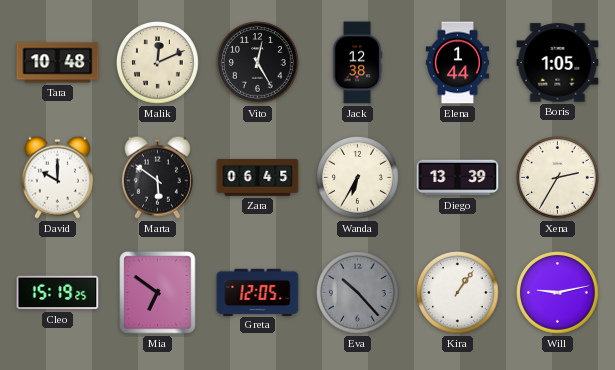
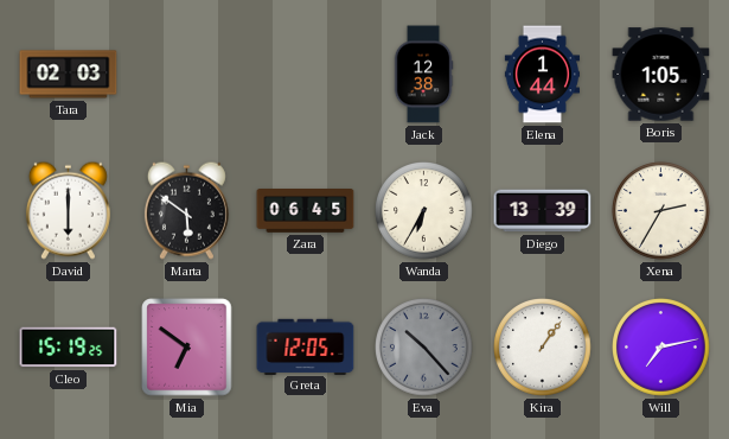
Tara: 10:48 -> 02:03 (69, 75)
Malik: 12:11 -> none (158, 63)
Vito: 12:25 -> none (258, 63)
David: 10:00 -> 6:00 (68, 210)
Will: 9:13 -> 7:13 (661, 348)
